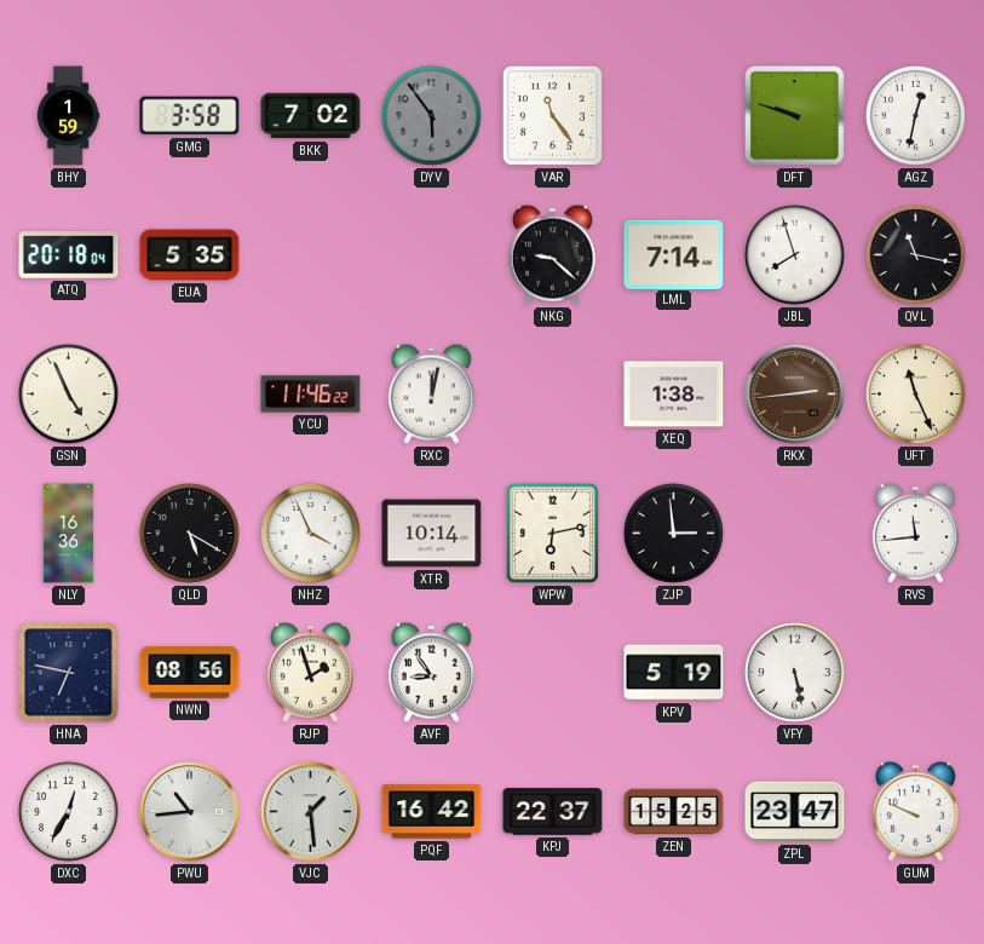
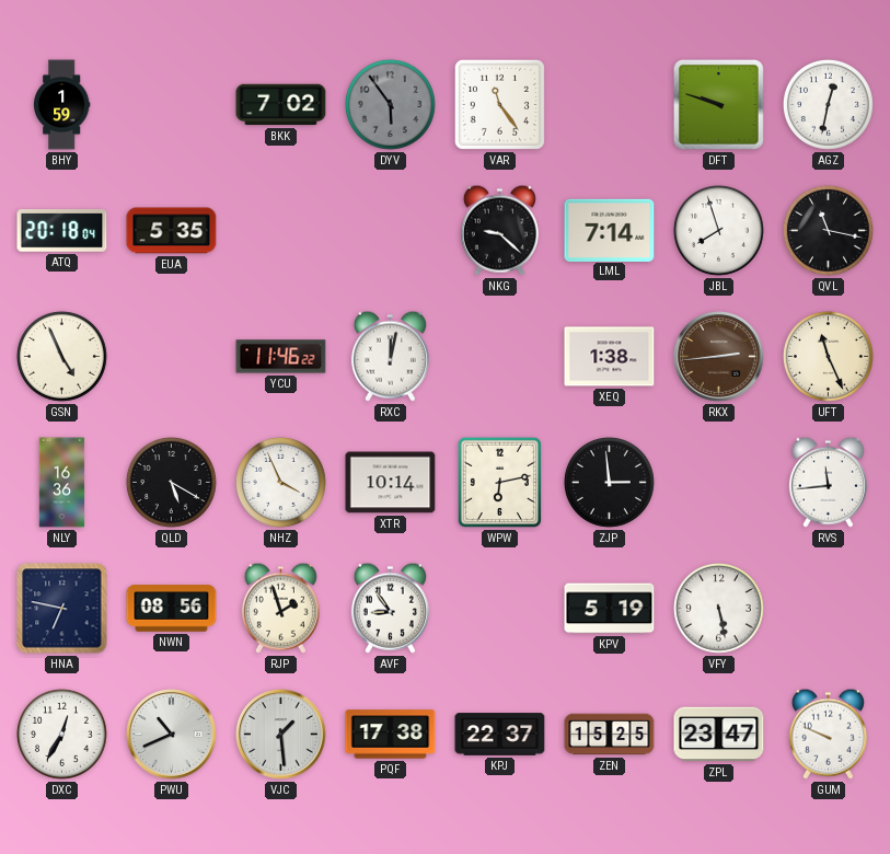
GMG: 3:58 -> none (190, 116)
PWU: 10:44 -> 10:41 (172, 735)
PQF: 16:42 -> 17:38 (391, 735)
